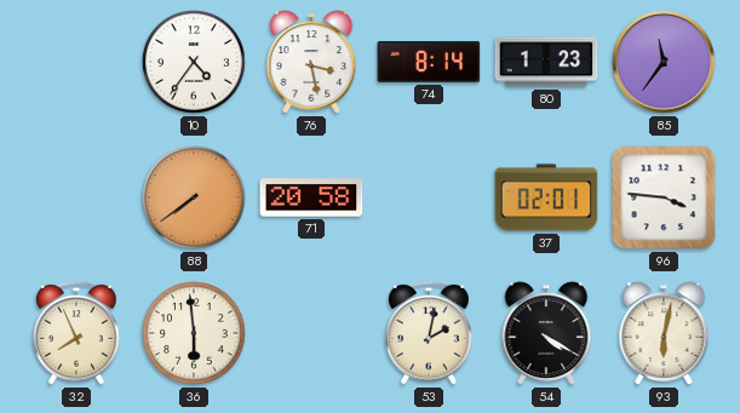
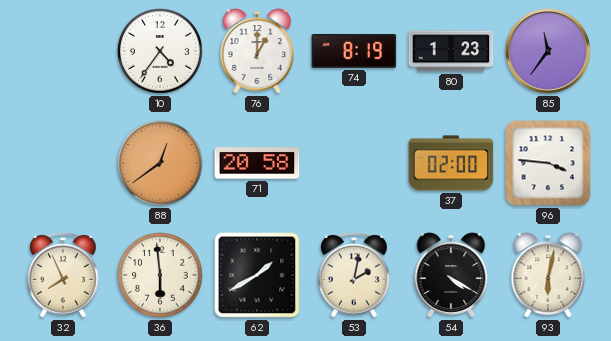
76: 3:28 -> 1:00 (257, 51)
74: 8:14 -> 8:19 (354, 51)
88: 7:39 -> 12:39 (160, 163)
37: 02:01 -> 02:00 (451, 163)
62: none -> 1:40 (257, 275)
